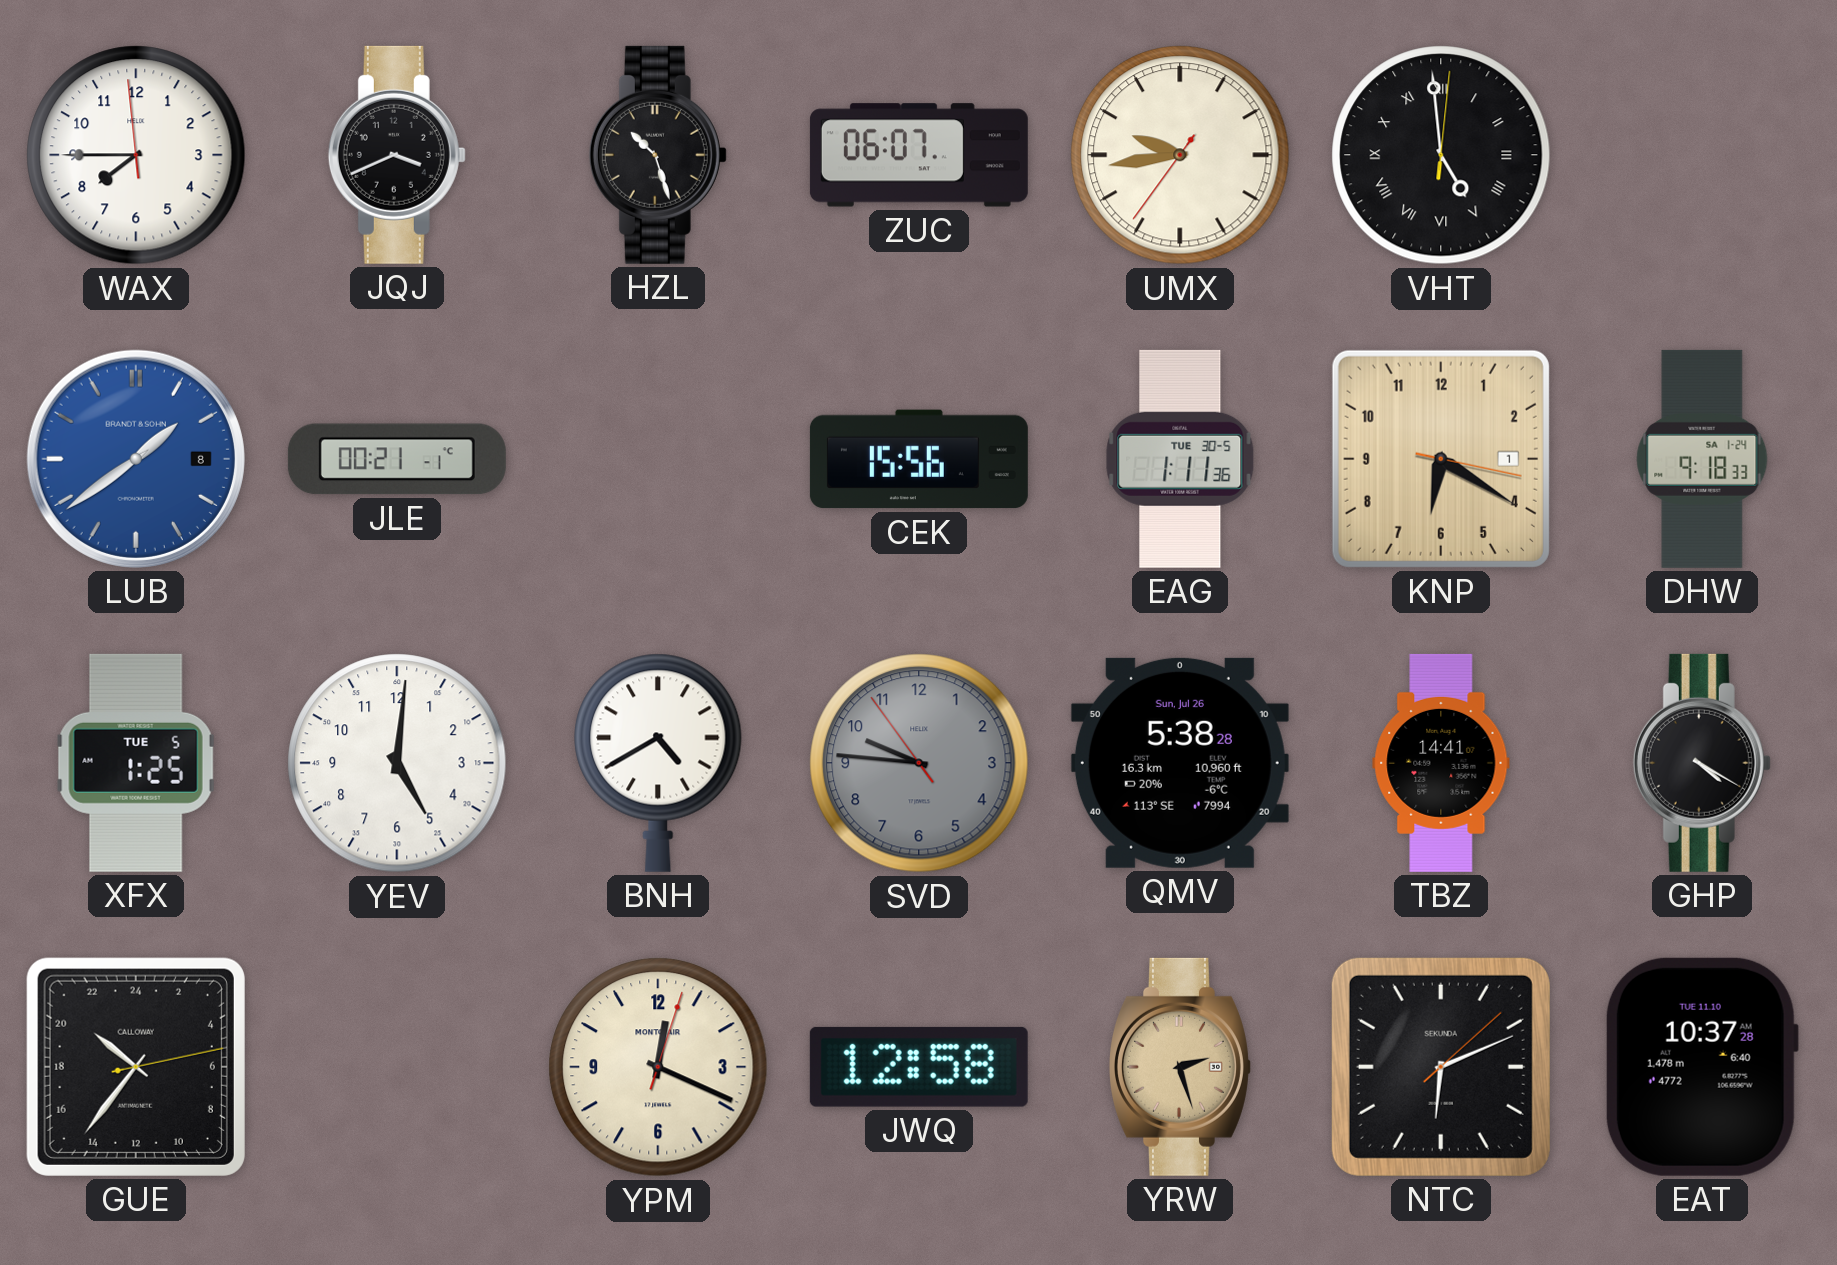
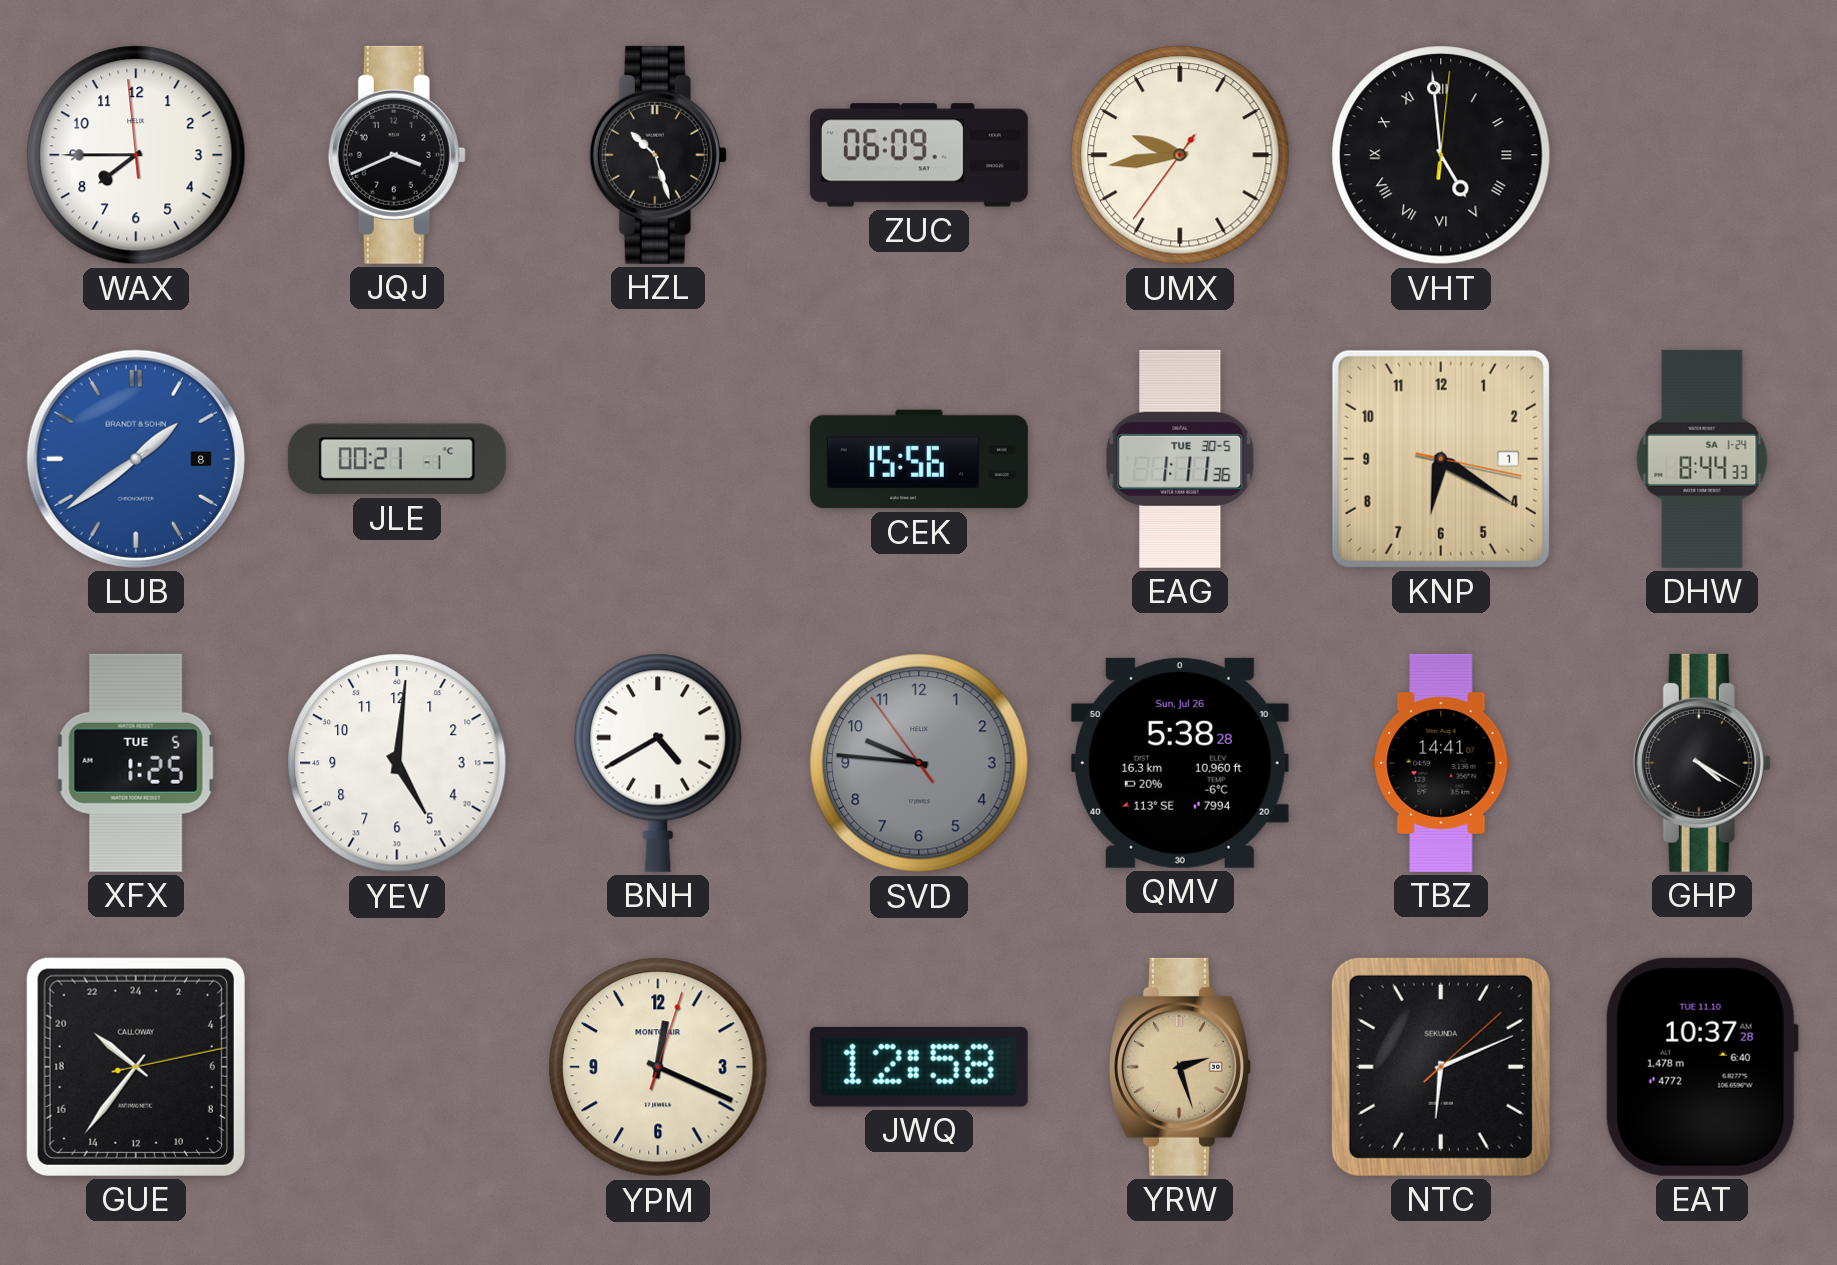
ZUC: 06:07 -> 06:09 (919, 155)
DHW: 9:18 -> 8:44 (1702, 459)
